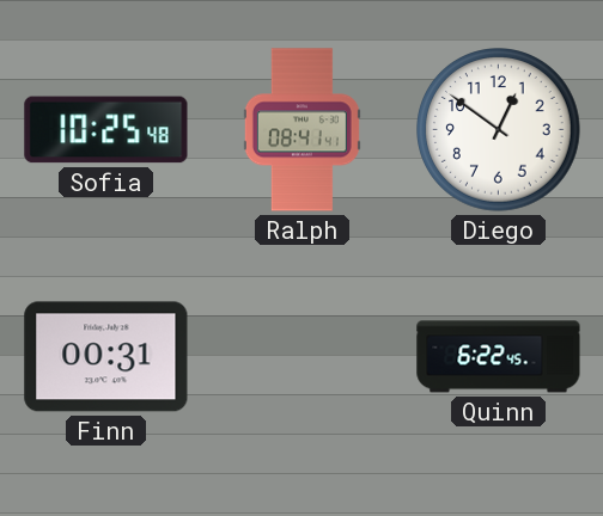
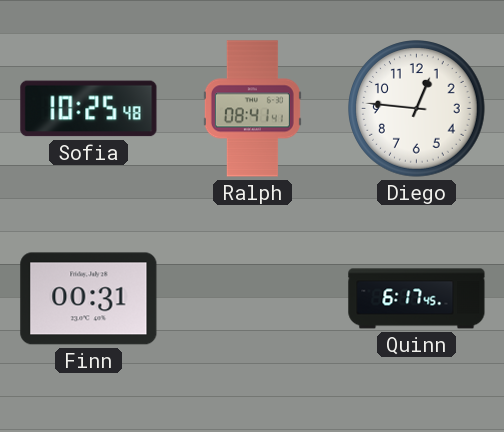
Diego: 12:51 -> 12:46 (417, 109)
Quinn: 6:22 -> 6:17 (417, 299)
